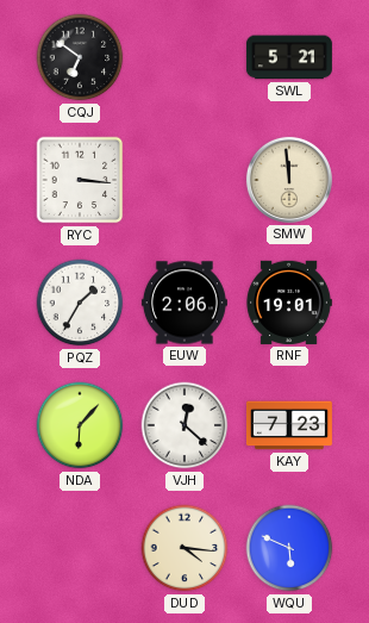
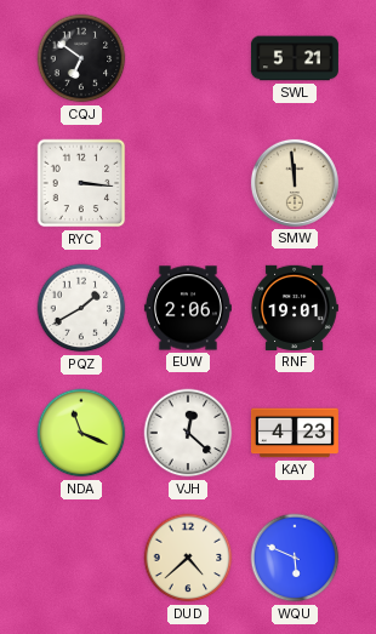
PQZ: 1:35 -> 1:40 (81, 308)
NDA: 6:07 -> 11:19 (81, 433)
KAY: 7:23 -> 4:23 (295, 433)
DUD: 4:16 -> 4:38 (188, 558)
